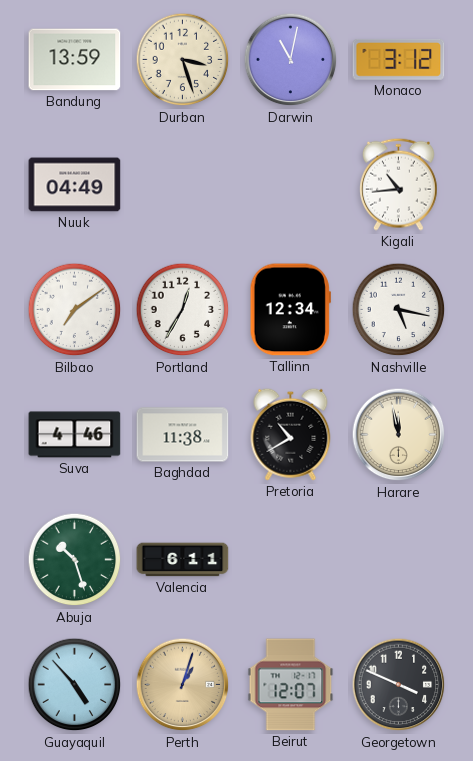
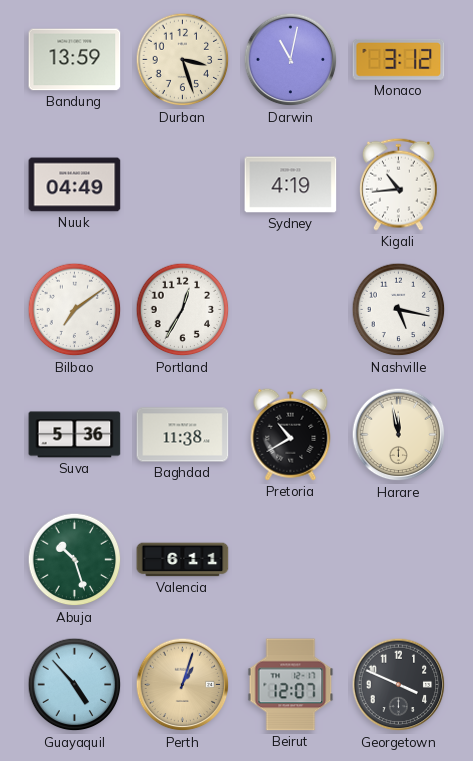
Sydney: none -> 4:19 (291, 185)
Tallinn: 12:34 -> none (290, 310)
Suva: 4:46 -> 5:36 (75, 435)
